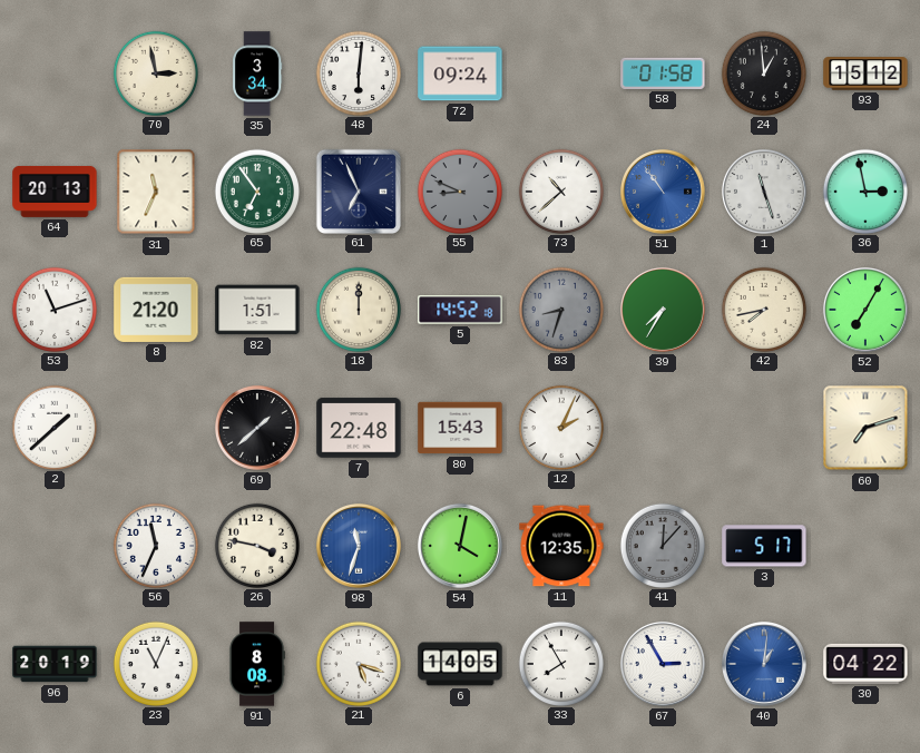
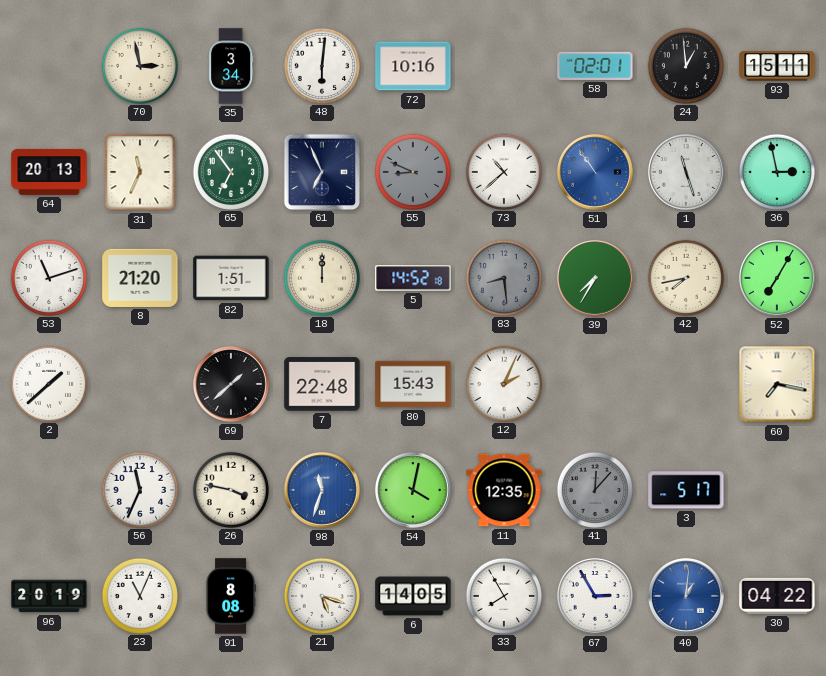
72: 09:24 -> 10:16 (413, 66)
58: 01:58 -> 02:01 (595, 66)
93: 15:12 -> 15:11 (777, 66)
83: 8:33 -> 8:29 (503, 277)
60: 7:12 -> 7:17 (777, 384)
